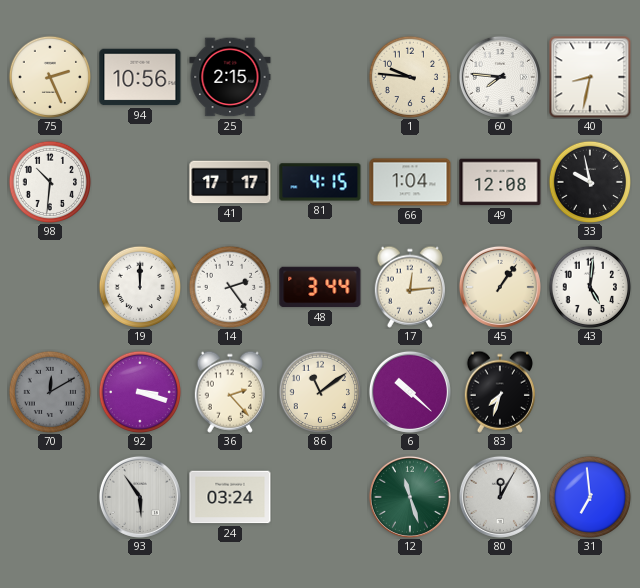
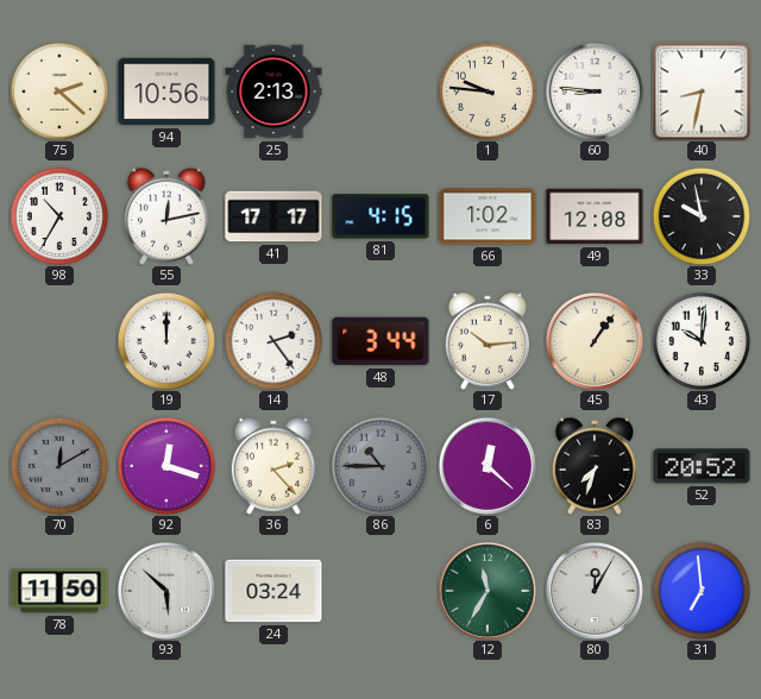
75: 2:26 -> 2:22 (58, 90)
25: 2:15 -> 2:13 (273, 92)
60: 7:46 -> 8:46 (595, 92)
98: 10:31 -> 10:35 (58, 215)
55: none -> 12:13 (165, 216)
66: 1:04 -> 1:02 (488, 216)
17: 12:14 -> 10:14 (486, 341)
43: 5:01 -> 10:01 (700, 340)
92: 3:18 -> 12:18 (165, 465)
86: 11:09 -> 10:45 (379, 465)
86 dial: cream -> grey (379, 465)
6: 10:22 -> 12:22 (488, 466)
52: none -> 20:52 (702, 466)
78: none -> 11:50 (59, 591)
93: 5:54 -> 5:52 (166, 591)
12: 11:27 -> 11:35 (488, 591)
